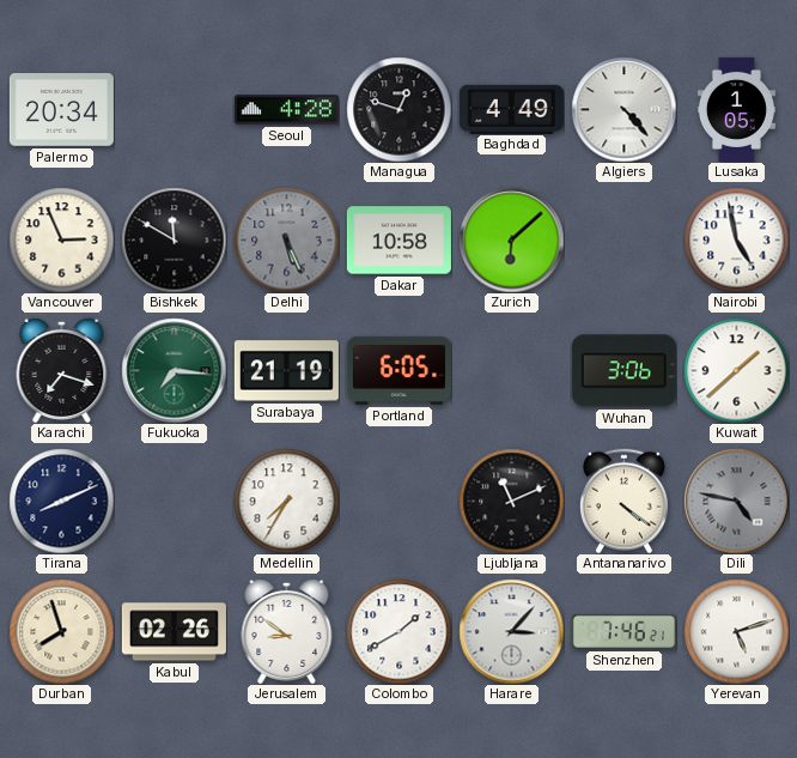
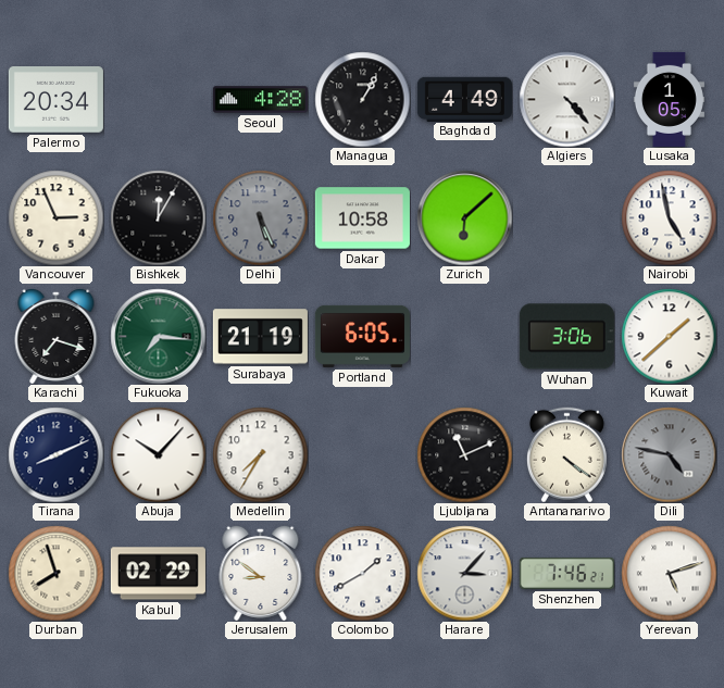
Managua: 12:48 -> 1:05 (362, 99)
Bishkek: 11:50 -> 12:05 (158, 217)
Abuja: none -> 10:07 (158, 454)
Kabul: 02:26 -> 02:29 (158, 574)
